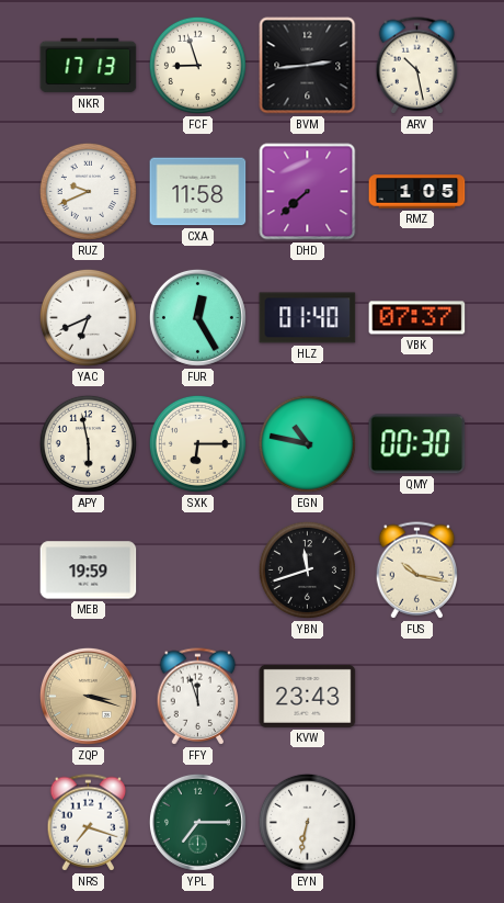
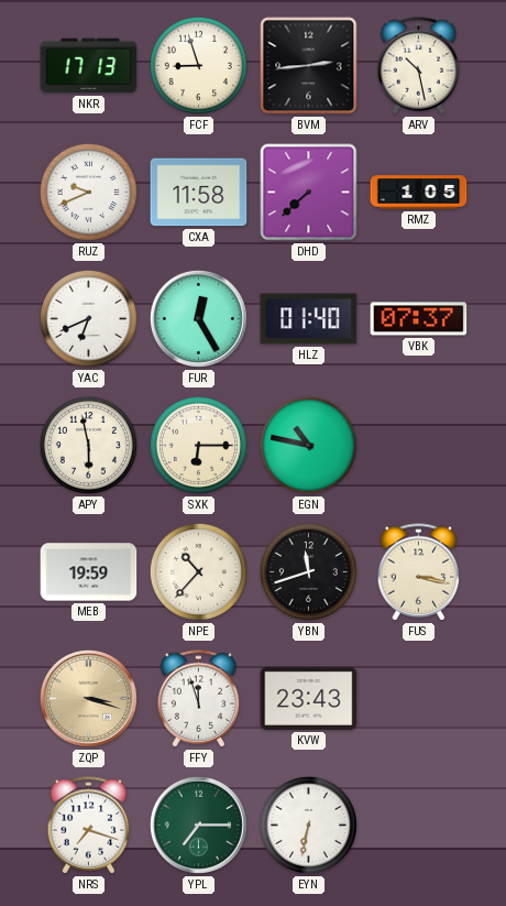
QMY: 00:30 -> none (417, 444)
NPE: none -> 10:37 (198, 571)
FUS: 10:17 -> 3:17 (419, 572)
